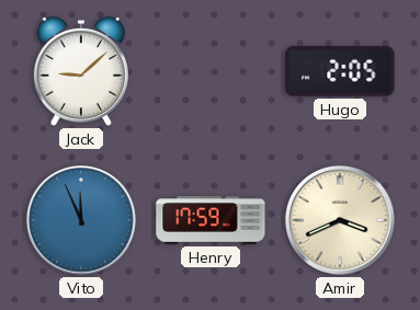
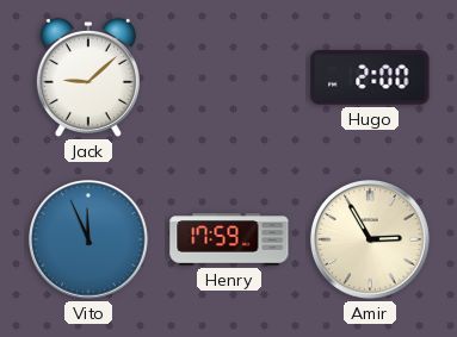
Hugo: 2:05 -> 2:00 (370, 77)
Amir: 3:41 -> 2:55 (371, 241)
